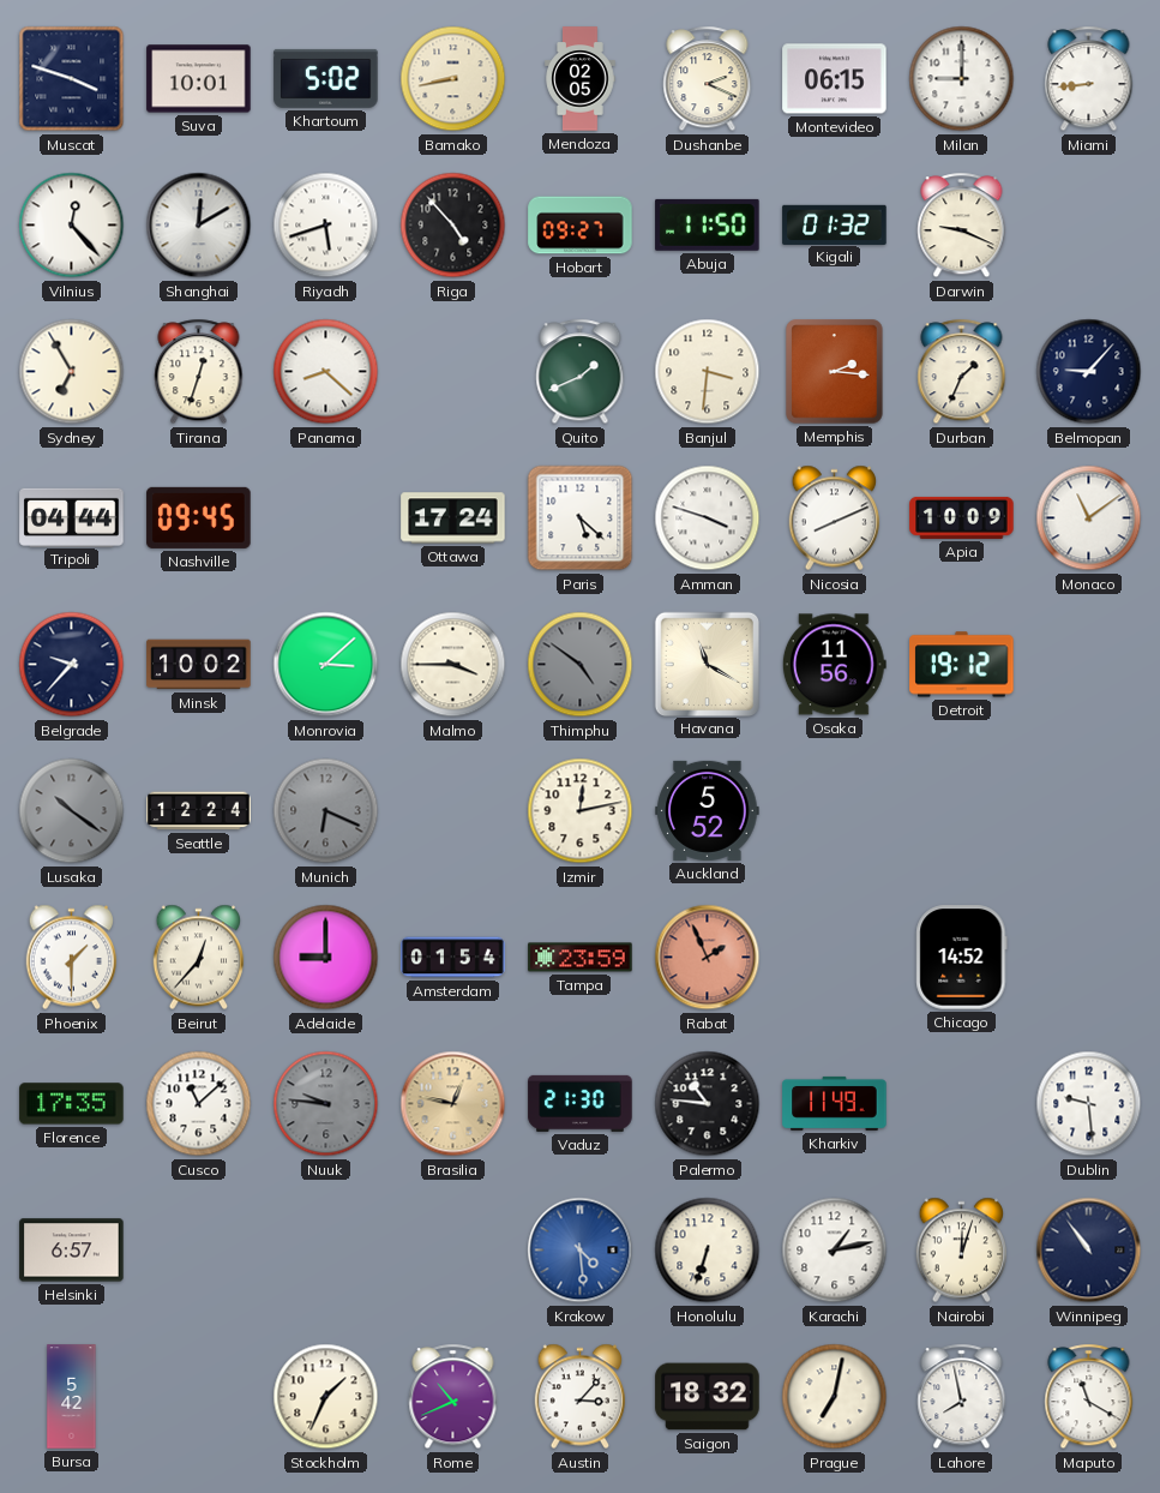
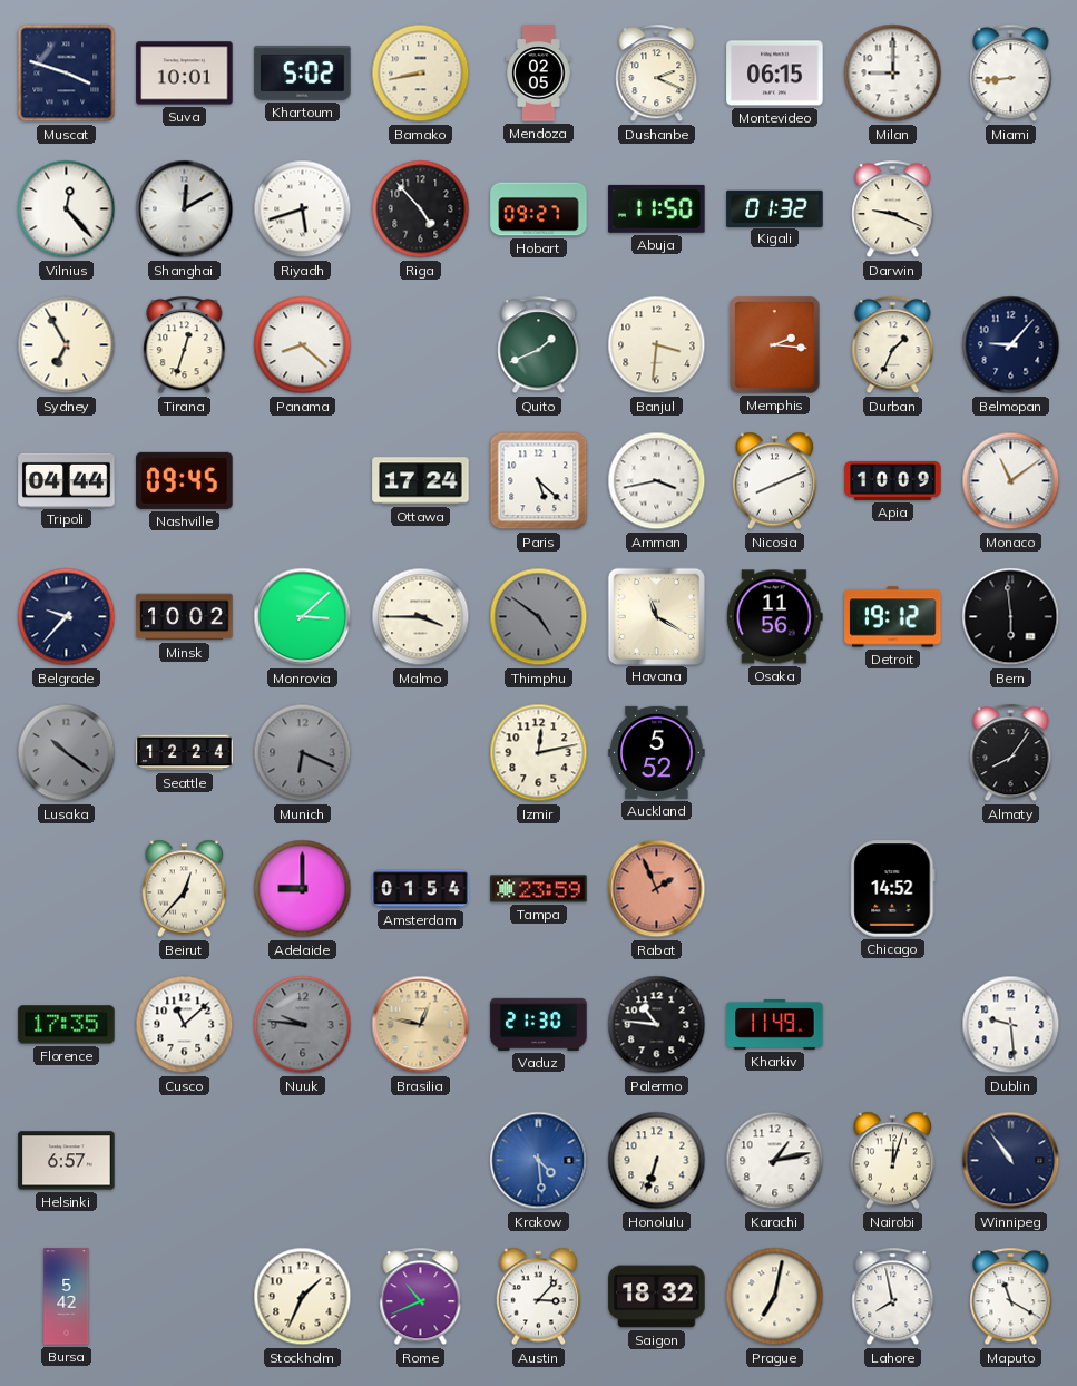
Amman: 3:48 -> 3:43 (657, 481)
Bern: none -> 5:59 (1011, 617)
Almaty: none -> 8:06 (1011, 753)
Phoenix: 1:30 -> none (72, 958)
